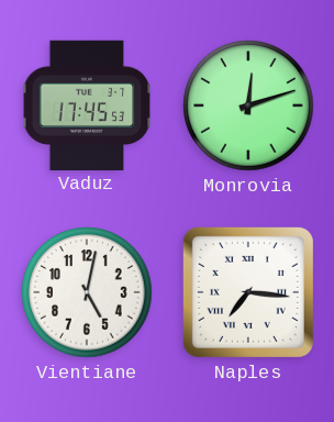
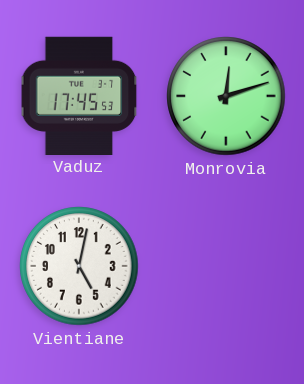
Naples: 7:16 -> none (248, 292)
